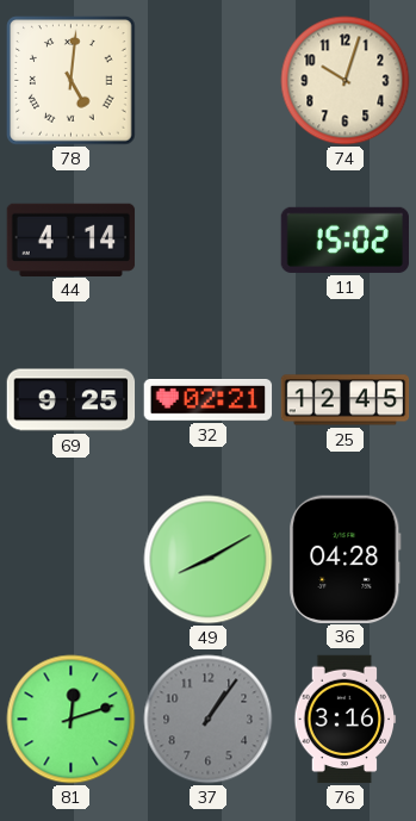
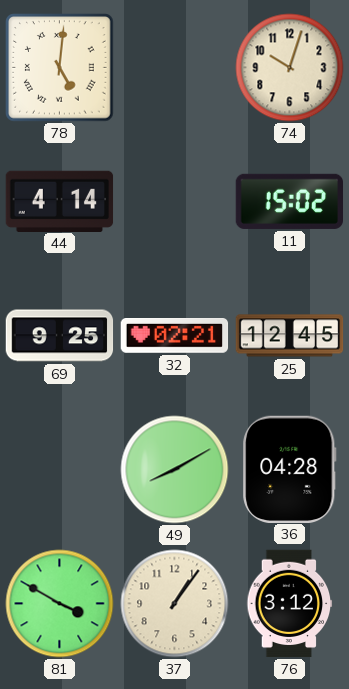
81: 12:12 -> 3:50 (60, 604)
37 dial: grey -> cream (175, 604)
76: 3:16 -> 3:12 (290, 604)
